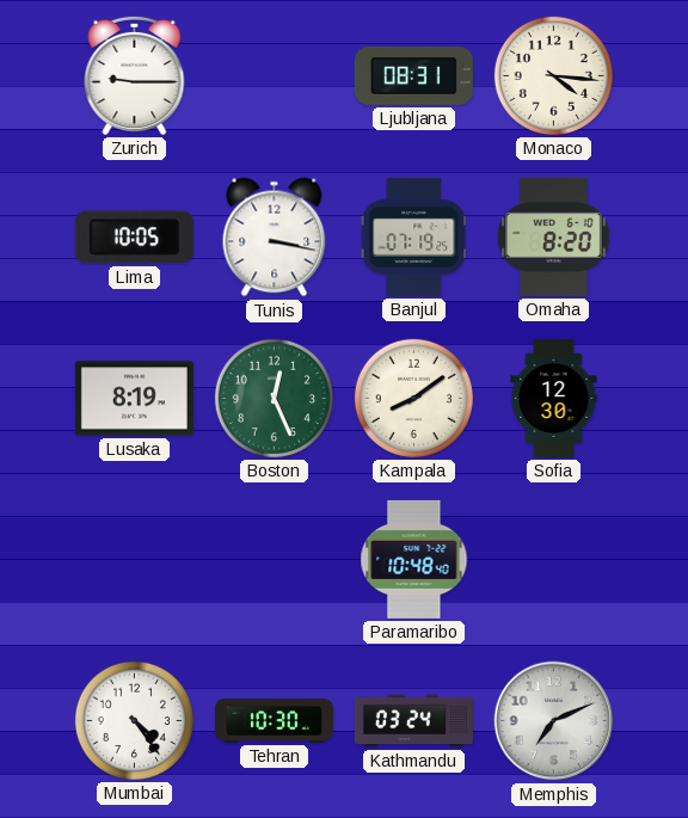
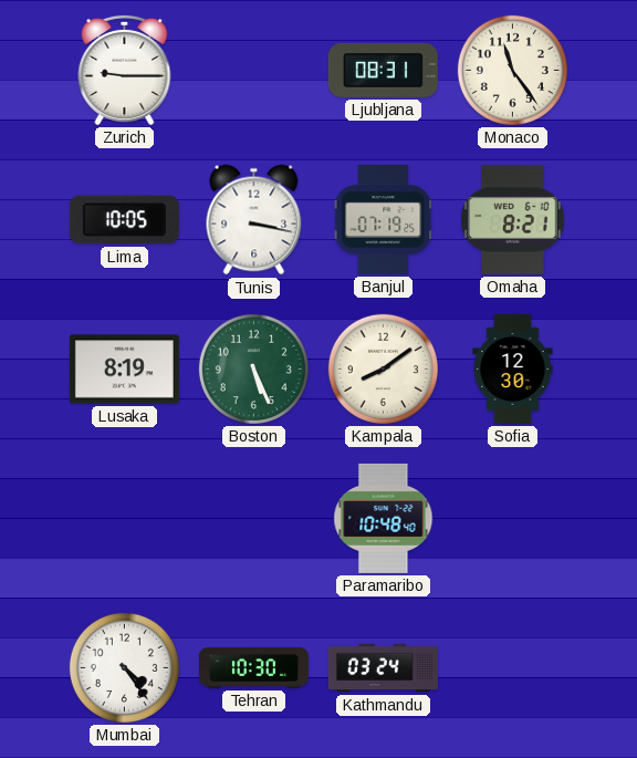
Monaco: 4:16 -> 11:24 (512, 70)
Omaha: 8:20 -> 8:21 (513, 219)
Boston: 12:26 -> 5:26 (253, 368)
Memphis: 7:11 -> none (554, 721)
